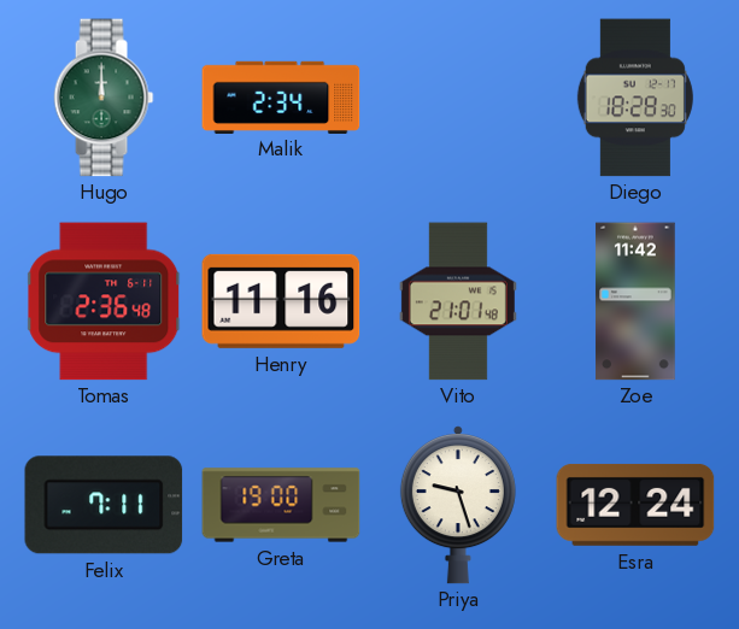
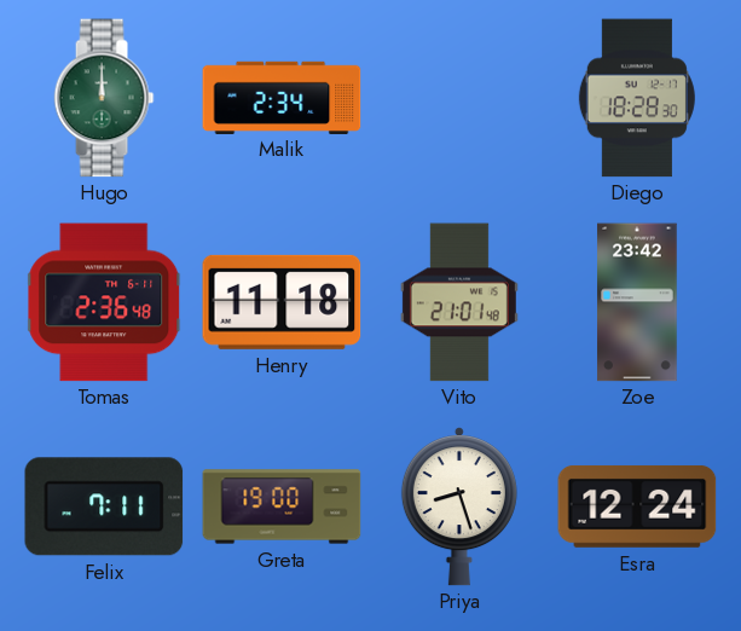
Henry: 11:16 -> 11:18 (282, 302)
Zoe: 11:42 -> 23:42 (637, 302)
Priya: 9:27 -> 8:27 (459, 506)
